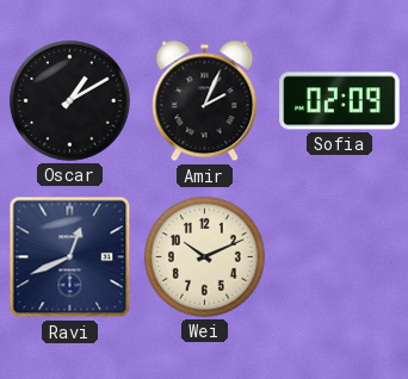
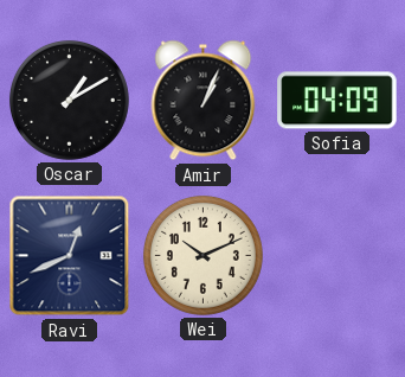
Amir: 2:04 -> 1:04 (204, 101)
Sofia: 02:09 -> 04:09 (337, 101)
